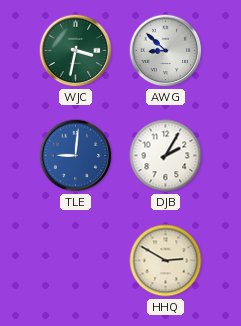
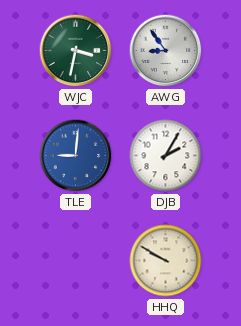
AWG: 8:52 -> 8:54 (166, 51)
HHQ: 2:50 -> 9:50 (166, 261)
